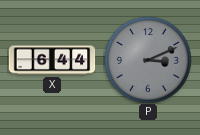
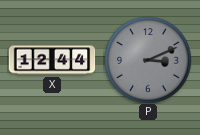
X: 6:44 -> 12:44 (52, 60)
